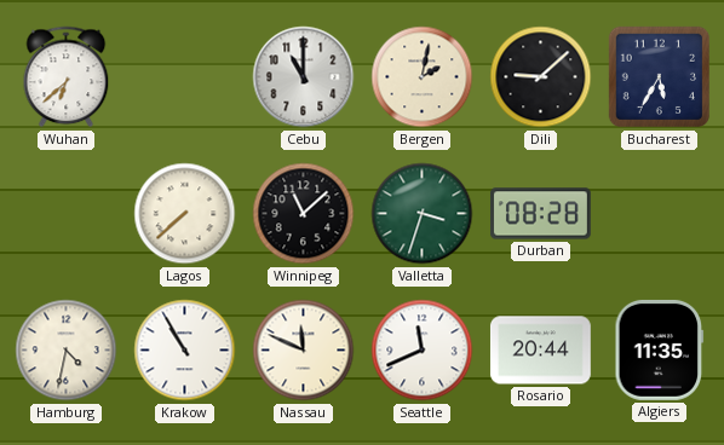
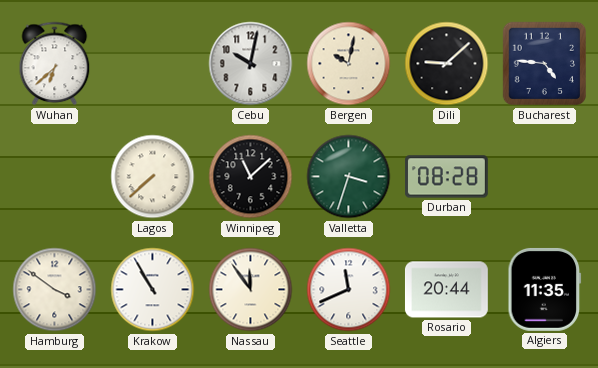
Cebu: 11:00 -> 10:02 (251, 64)
Bergen: 2:02 -> 10:02 (349, 64)
Bucharest: 5:35 -> 4:46 (545, 64)
Hamburg: 4:32 -> 3:51 (55, 290)
Nassau: 11:49 -> 11:54 (251, 290)
